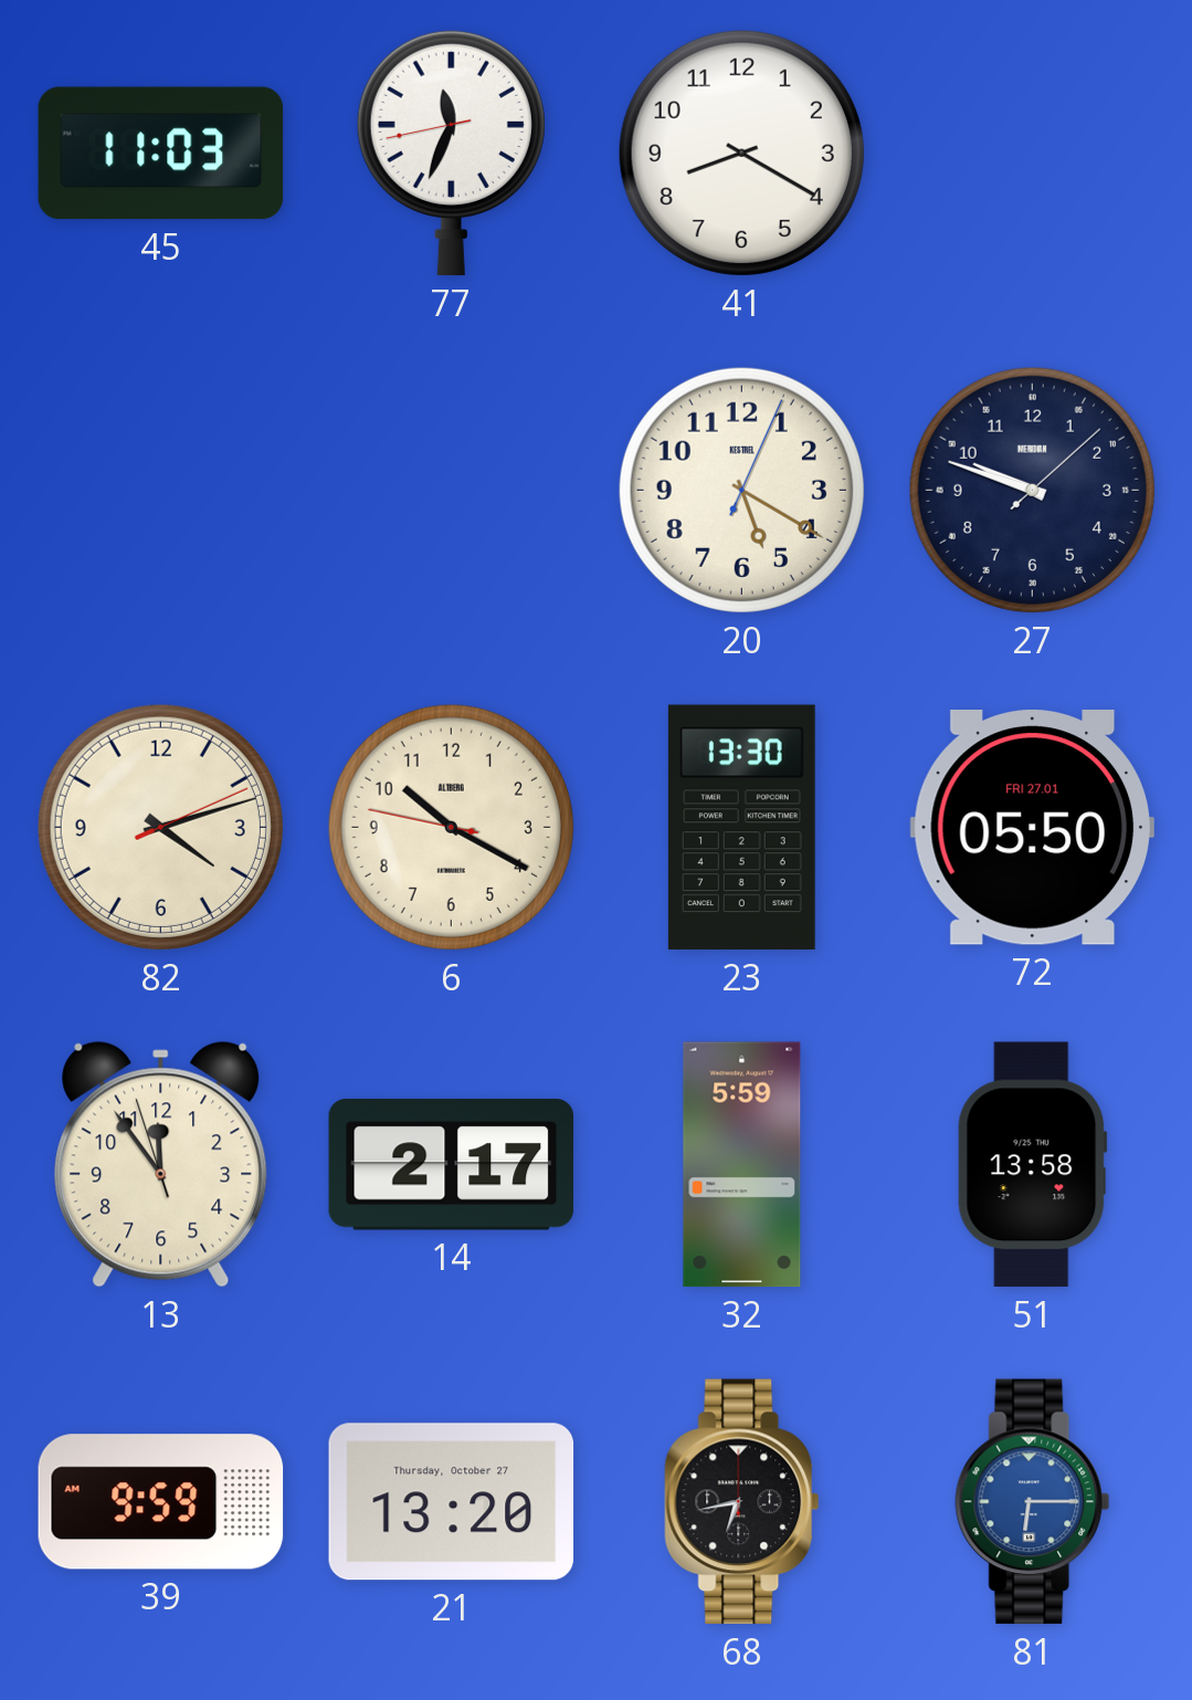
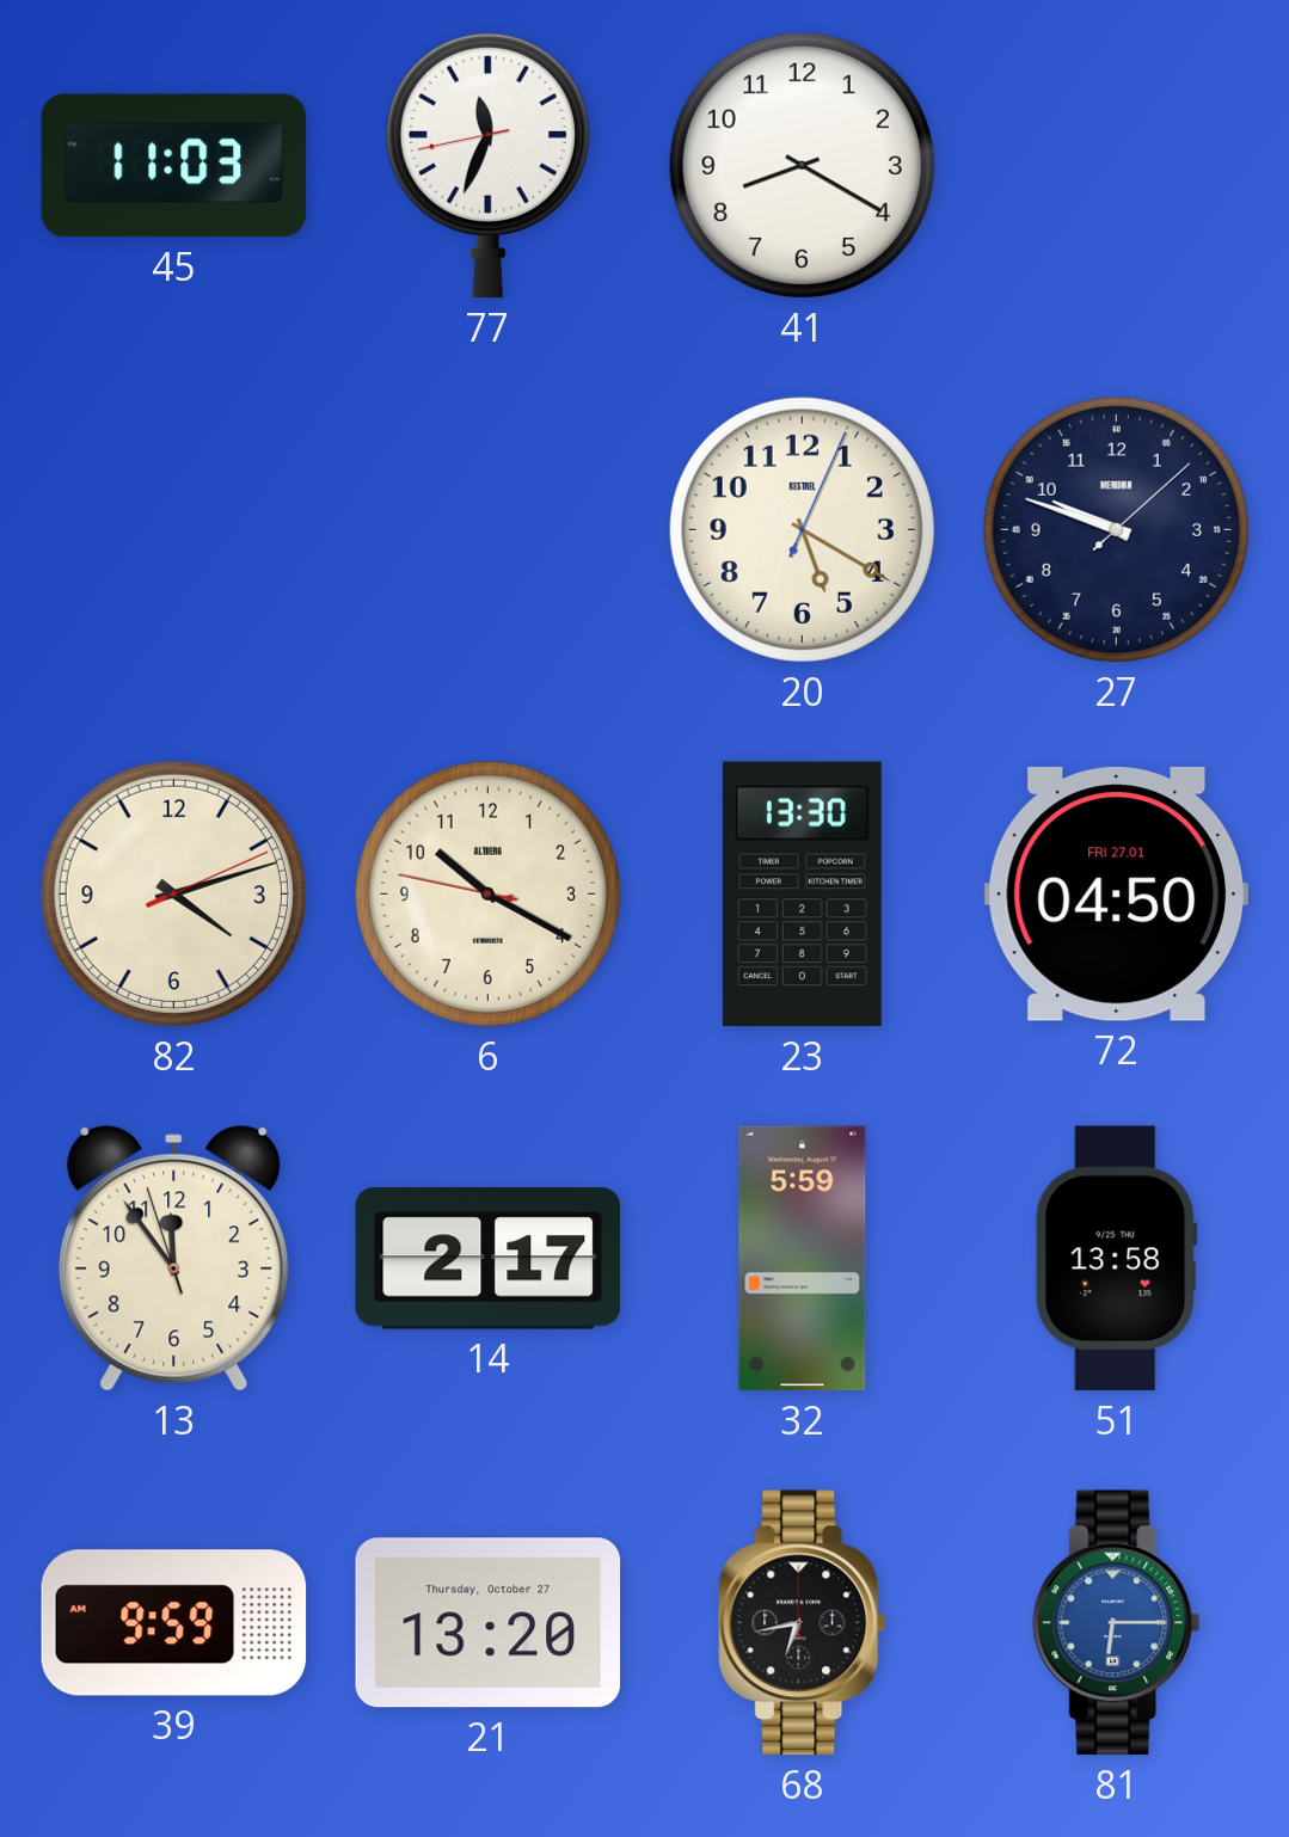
72: 05:50 -> 04:50 (1116, 895)
